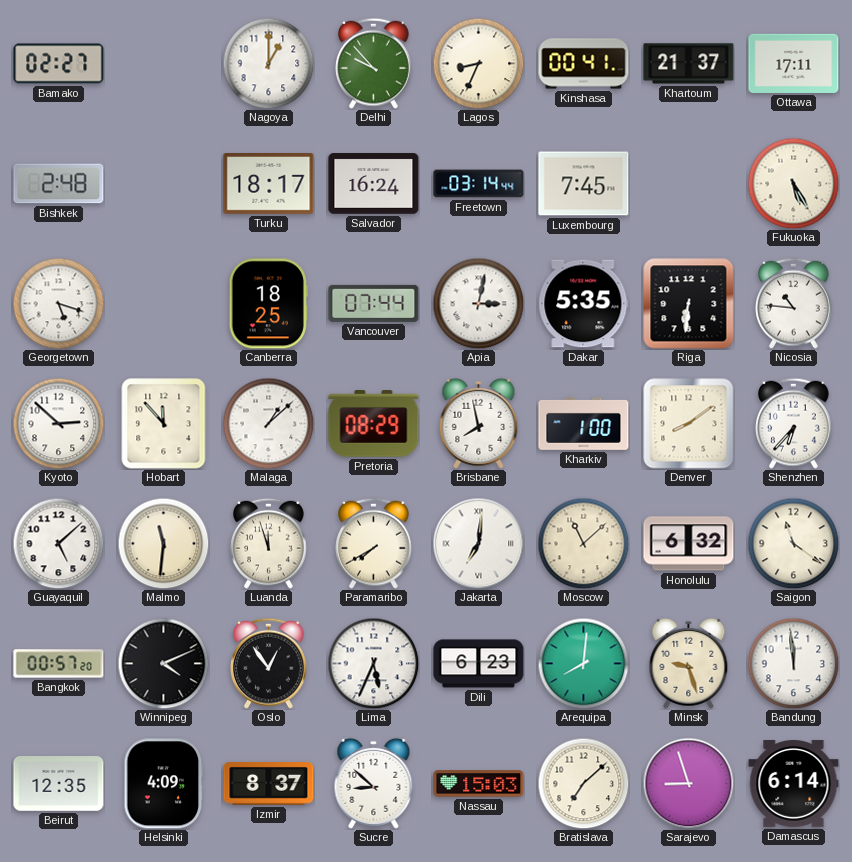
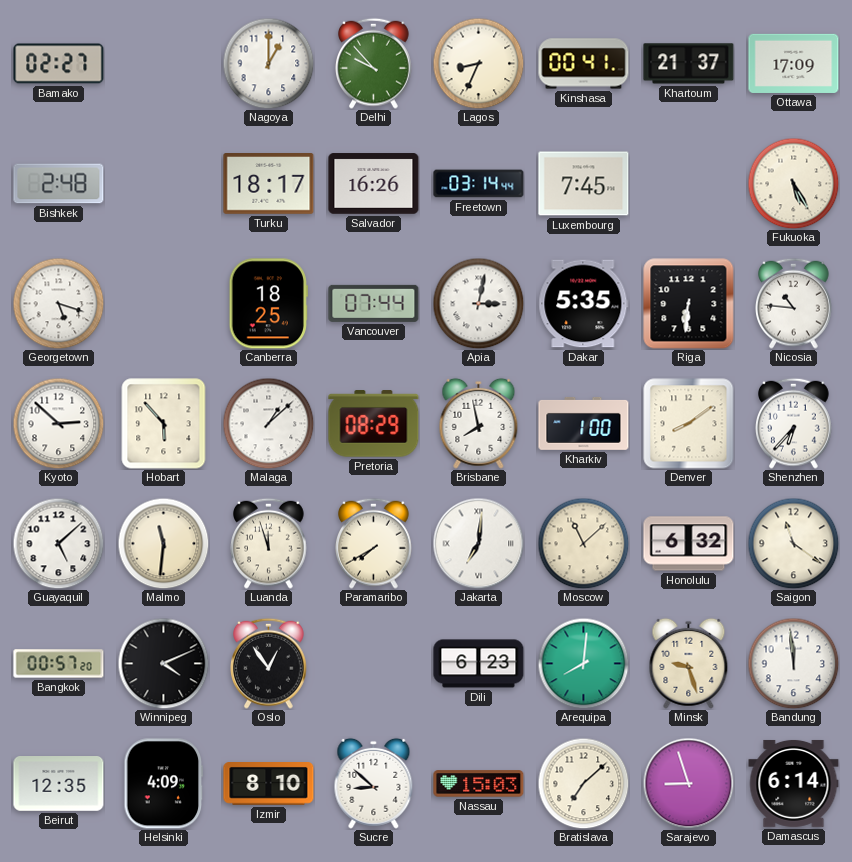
Ottawa: 17:11 -> 17:09 (794, 63)
Salvador: 16:24 -> 16:26 (374, 184)
Hobart: 11:53 -> 5:53 (164, 424)
Lima: 5:34 -> none (373, 663)
Izmir: 8:37 -> 8:10 (269, 784)
